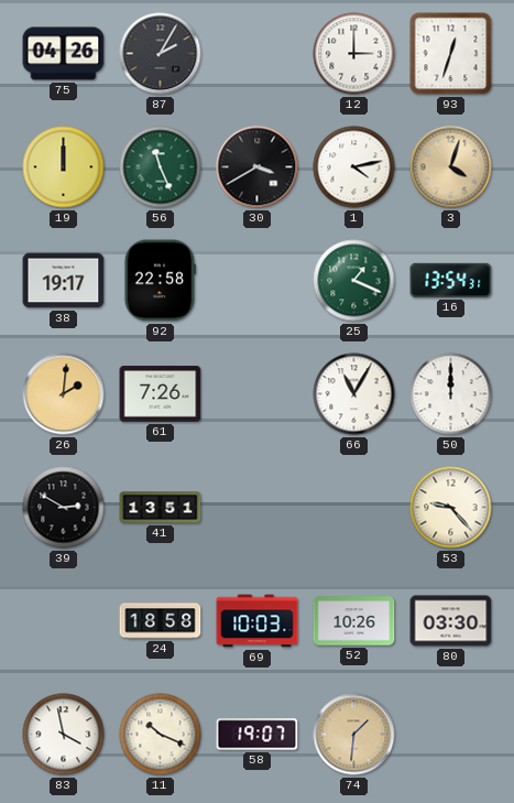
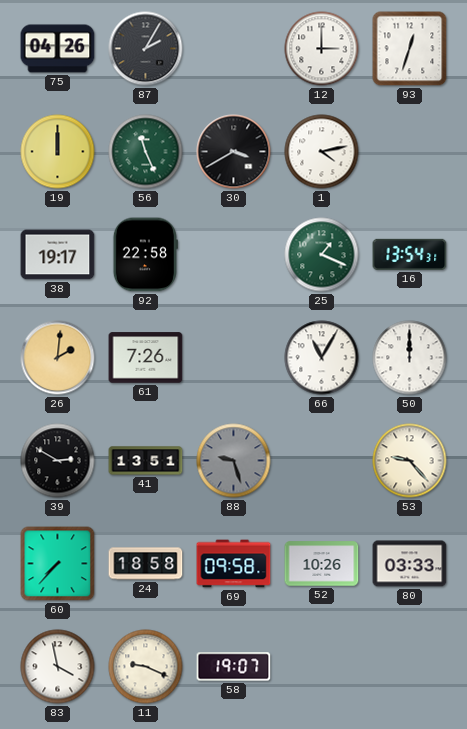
3: 4:03 -> none (451, 167)
88: none -> 9:27 (234, 461)
60: none -> 7:37 (58, 564)
69: 10:03 -> 09:58 (234, 564)
80: 03:30 -> 03:33 (410, 564)
11: 10:19 -> 9:19 (146, 667)
74: 1:31 -> none (354, 735)
